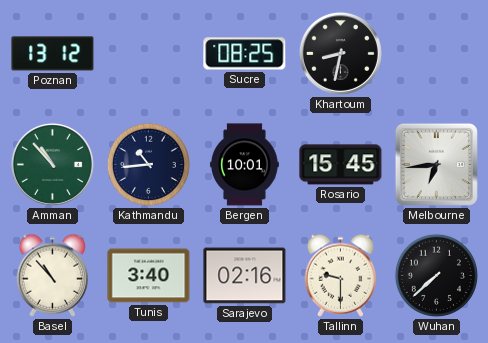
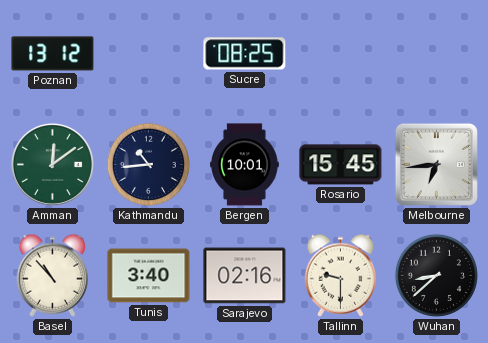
Khartoum: 8:32 -> none (340, 53)
Amman: 10:53 -> 12:09 (52, 164)
Wuhan: 7:38 -> 8:38 (436, 275)
